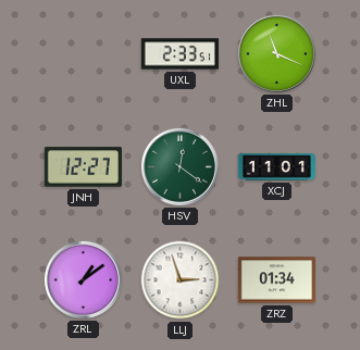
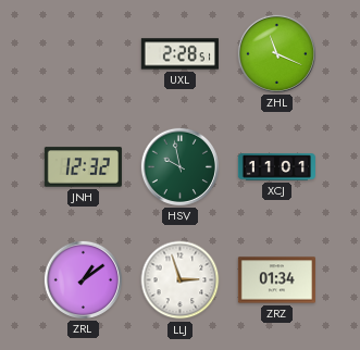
UXL: 2:33 -> 2:28 (179, 54)
JNH: 12:27 -> 12:32 (83, 167)
HSV: 12:21 -> 9:58 (179, 166)
